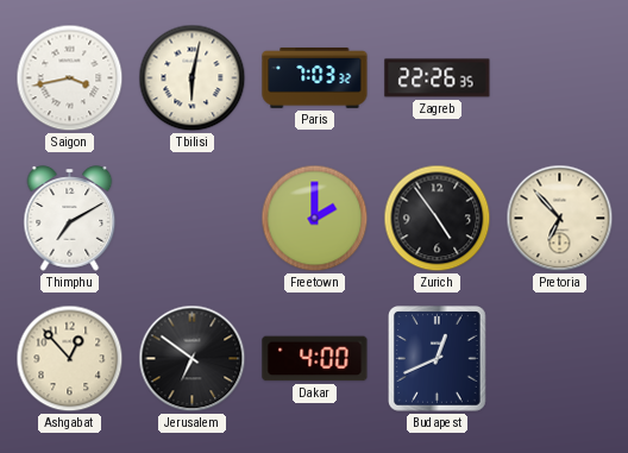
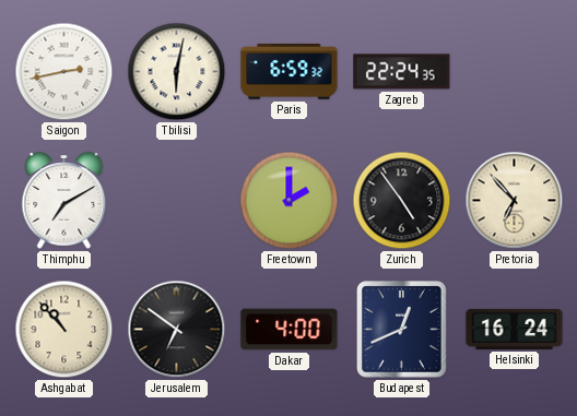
Saigon: 3:43 -> 2:43 (64, 72)
Paris: 7:03 -> 6:59 (290, 71)
Zagreb: 22:26 -> 22:24 (402, 72)
Ashgabat: 12:53 -> 10:53 (64, 330)
Helsinki: none -> 16:24 (515, 329)
